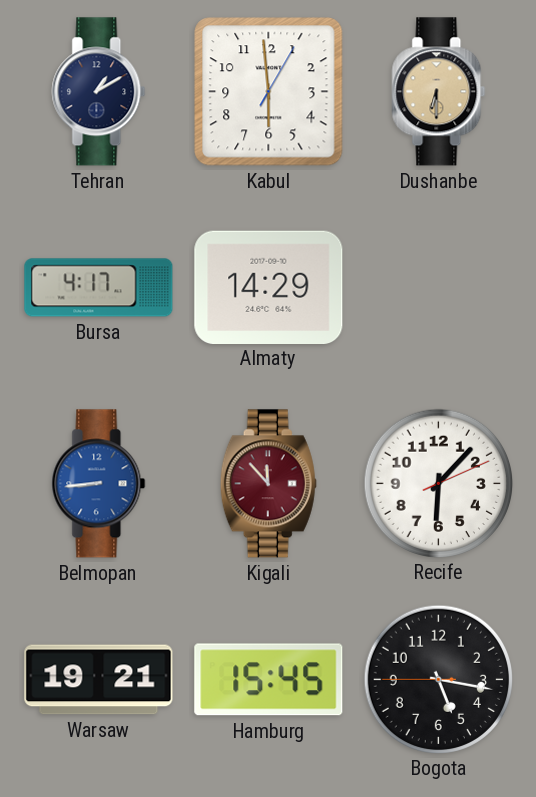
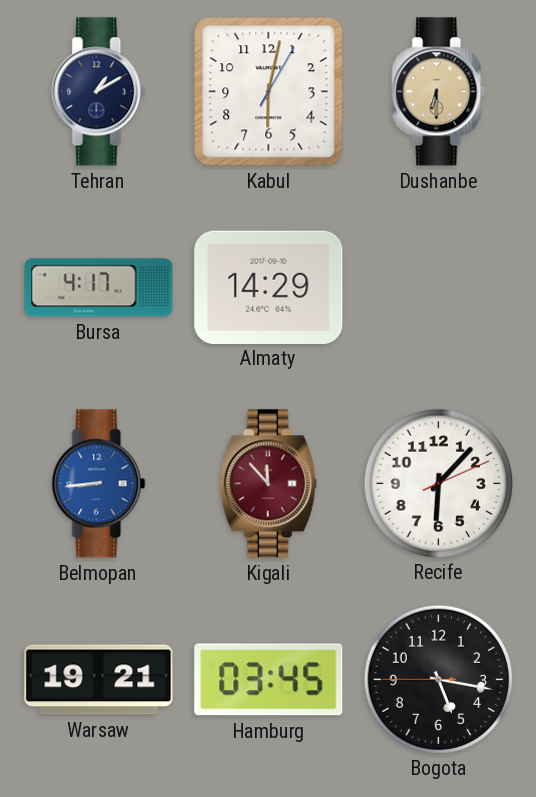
Kabul: 5:59 -> 6:02 (269, 92)
Hamburg: 15:45 -> 03:45 (269, 680)
